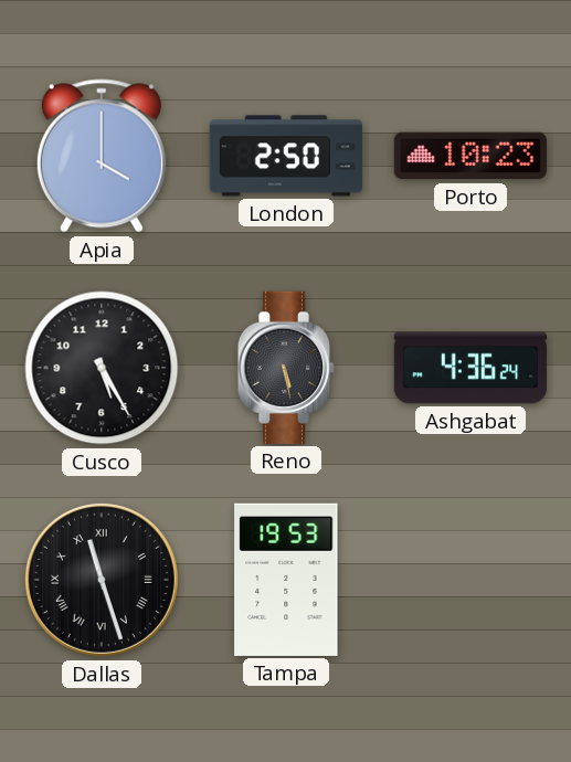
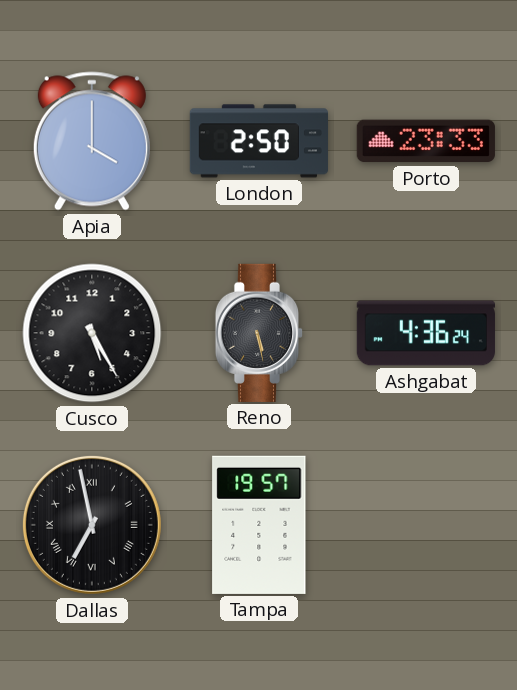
Porto: 10:23 -> 23:33 (426, 141)
Dallas: 11:27 -> 6:58 (92, 525)
Tampa: 19:53 -> 19:57 (259, 525)
